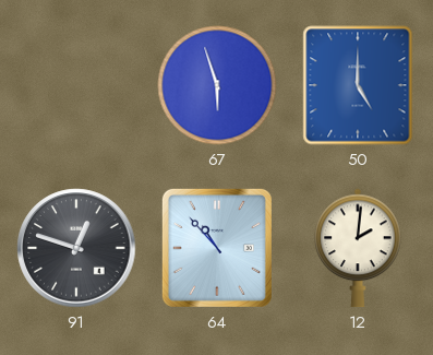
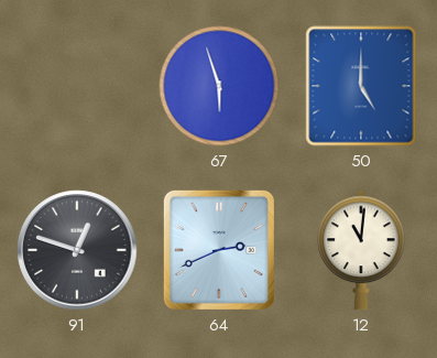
64: 10:53 -> 2:41 (219, 250)
12: 2:01 -> 11:01 (361, 250)
